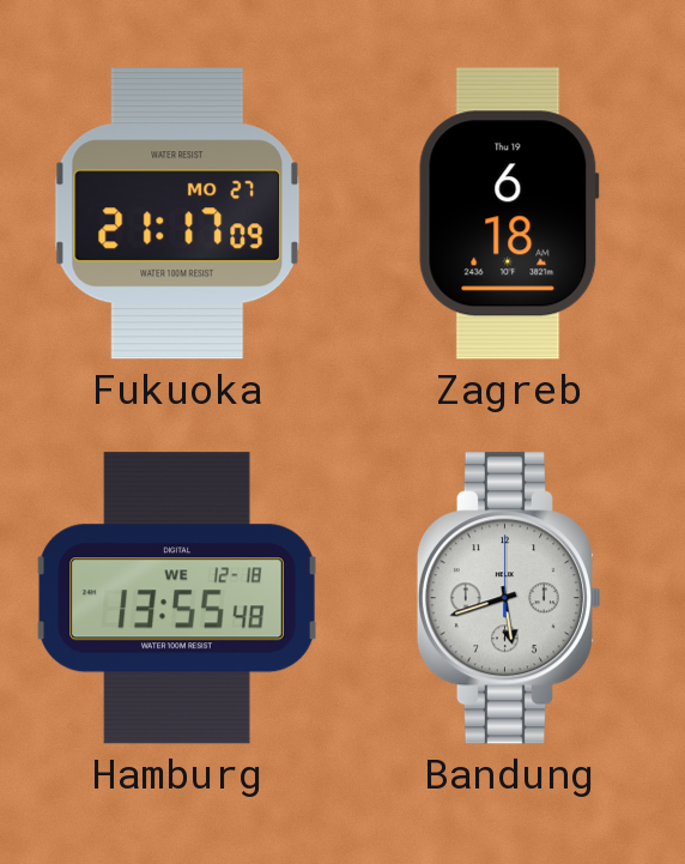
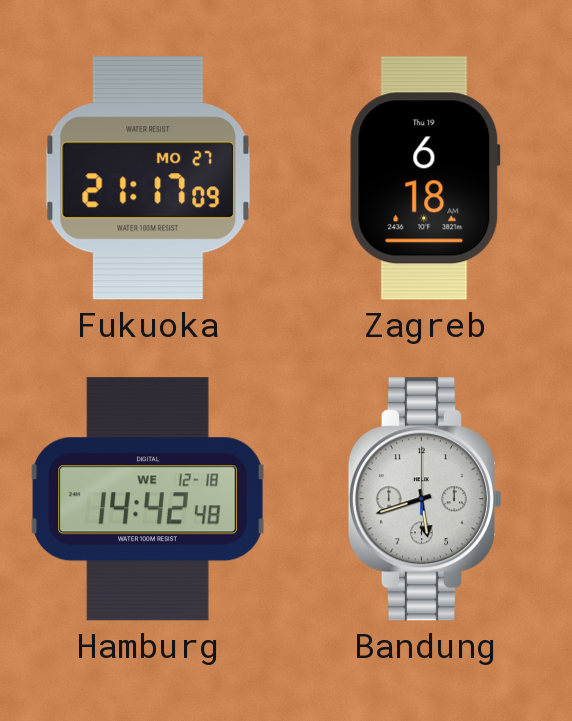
Hamburg: 13:55 -> 14:42 (148, 499)
